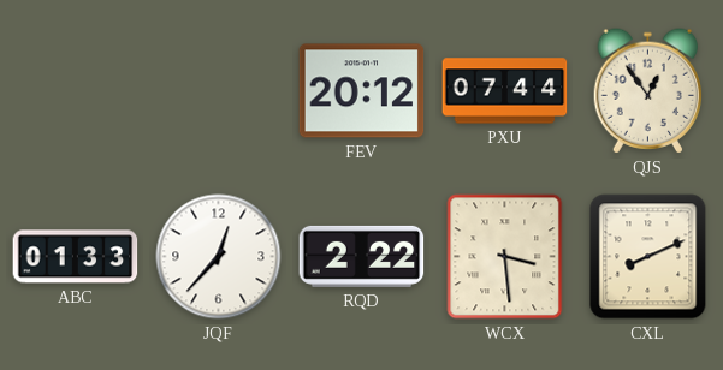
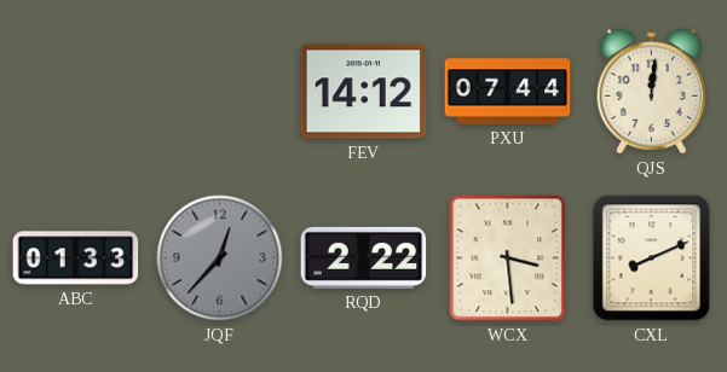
FEV: 20:12 -> 14:12 (364, 92)
QJS: 12:54 -> 12:01 (652, 92)
JQF dial: white -> grey (220, 258)
